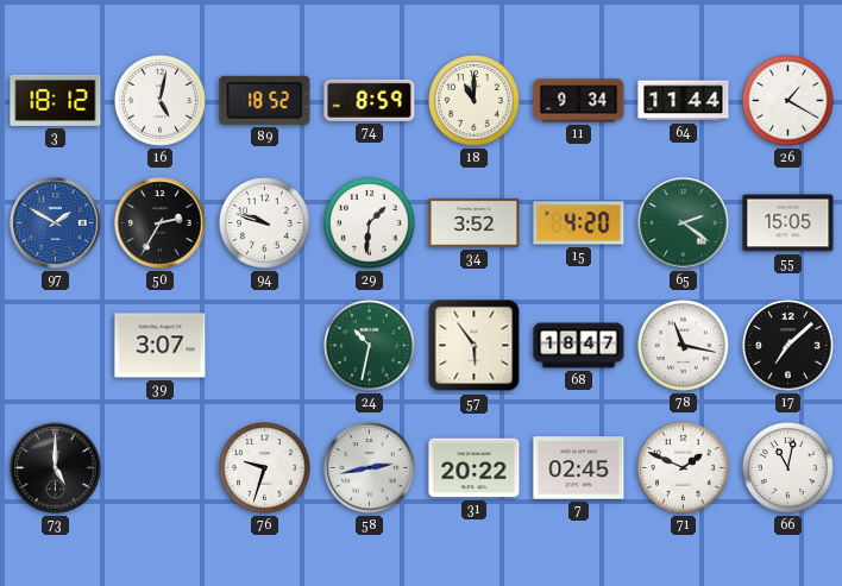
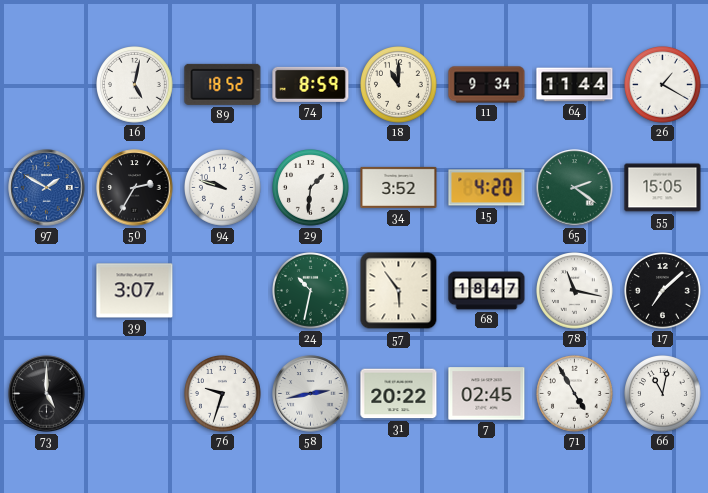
3: 18:12 -> none (56, 100)
71: 1:49 -> 4:55 (575, 394)
